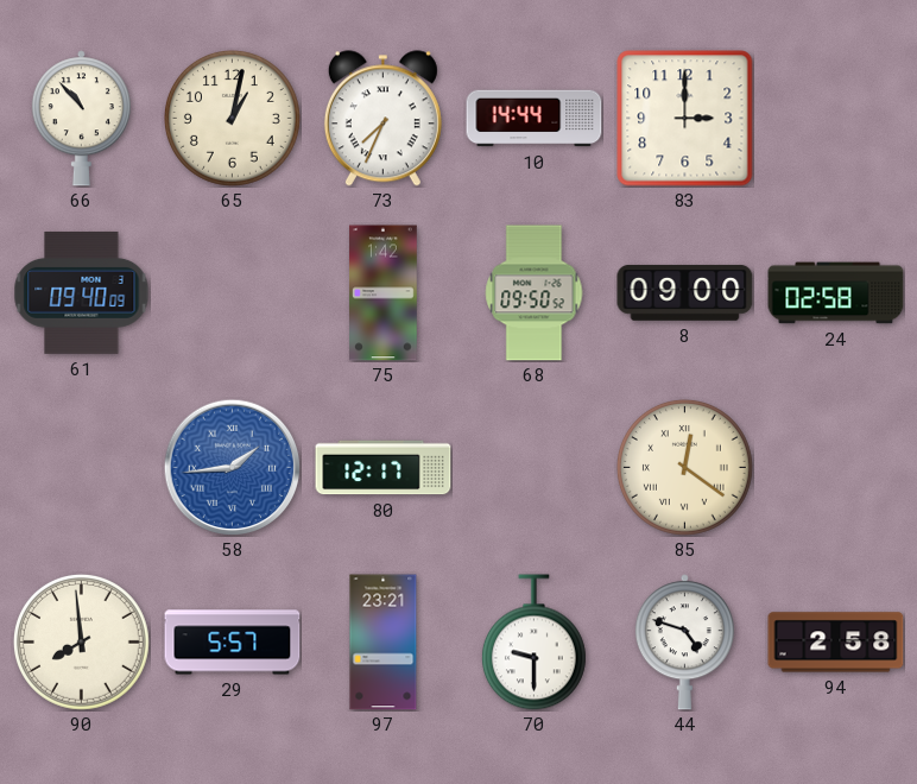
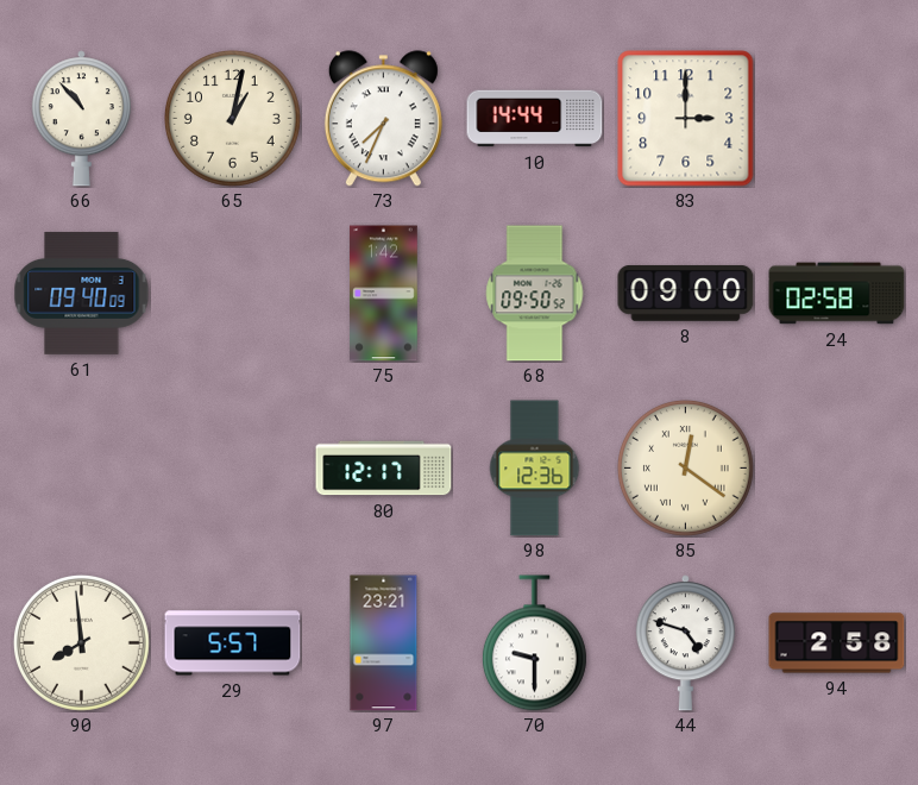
58: 1:44 -> none (232, 467)
98: none -> 12:36 (535, 469)
